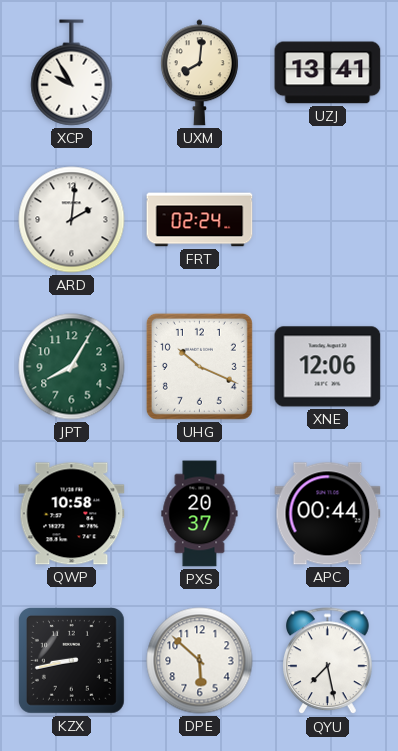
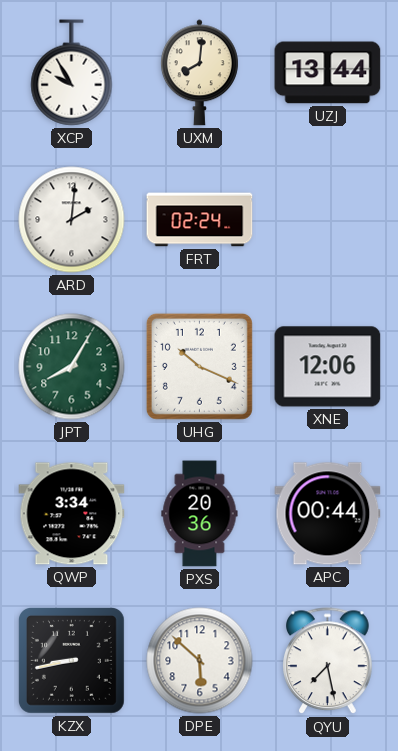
UZJ: 13:41 -> 13:44 (328, 73)
QWP: 10:58 -> 3:34 (72, 514)
PXS: 20:37 -> 20:36 (200, 514)
